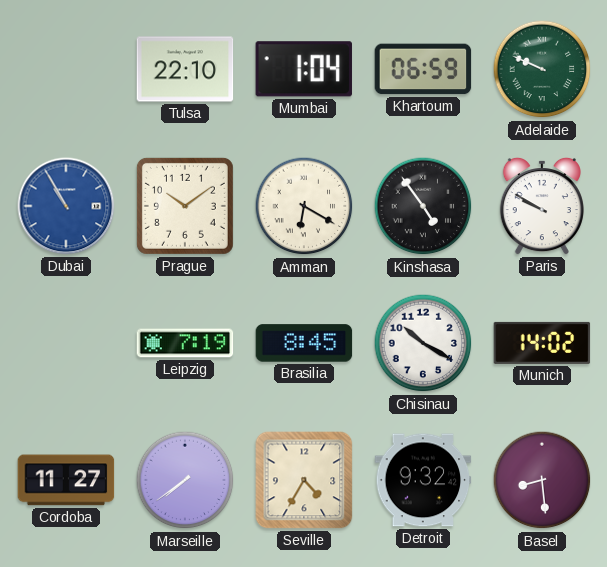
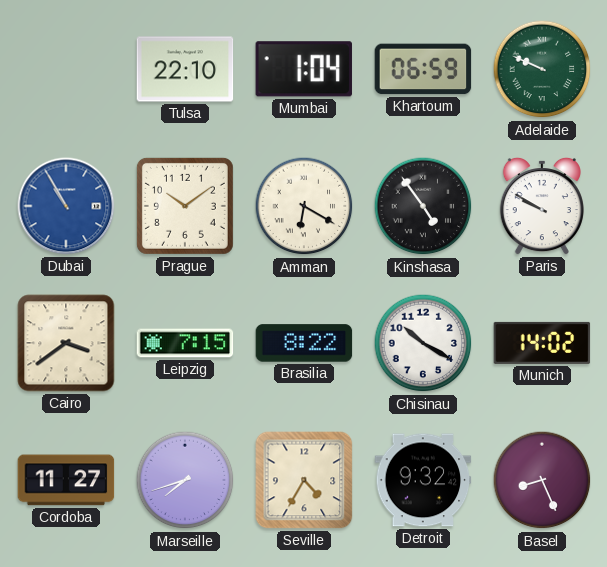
Cairo: none -> 3:39 (66, 343)
Leipzig: 7:19 -> 7:15 (185, 343)
Brasilia: 8:45 -> 8:22 (304, 343)
Marseille: 7:39 -> 7:42 (185, 480)
Basel: 8:29 -> 8:26 (542, 480)
